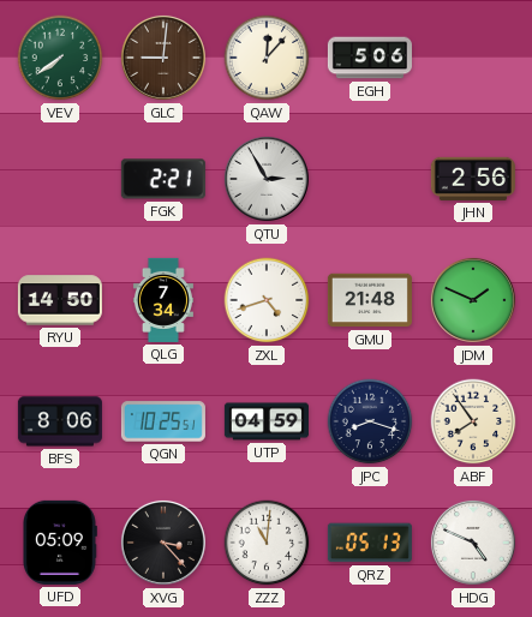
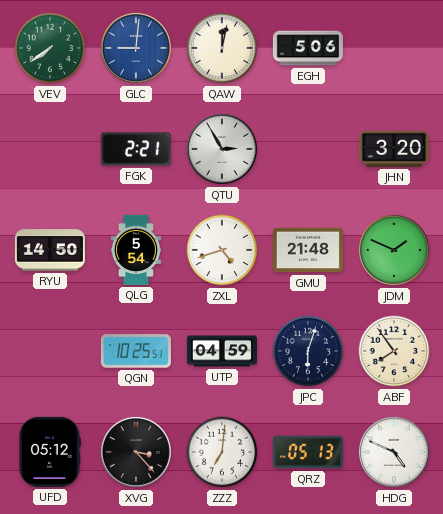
GLC dial: brown -> blue (136, 48)
QAW: 12:07 -> 12:02 (222, 48)
JHN: 2:56 -> 3:20 (394, 149)
QLG: 7:34 -> 5:54 (136, 250)
BFS: 8:06 -> none (60, 421)
JPC: 8:18 -> 6:03 (308, 351)
UFD: 05:09 -> 05:12 (50, 452)
ZZZ: 11:01 -> 7:01 (222, 452)
